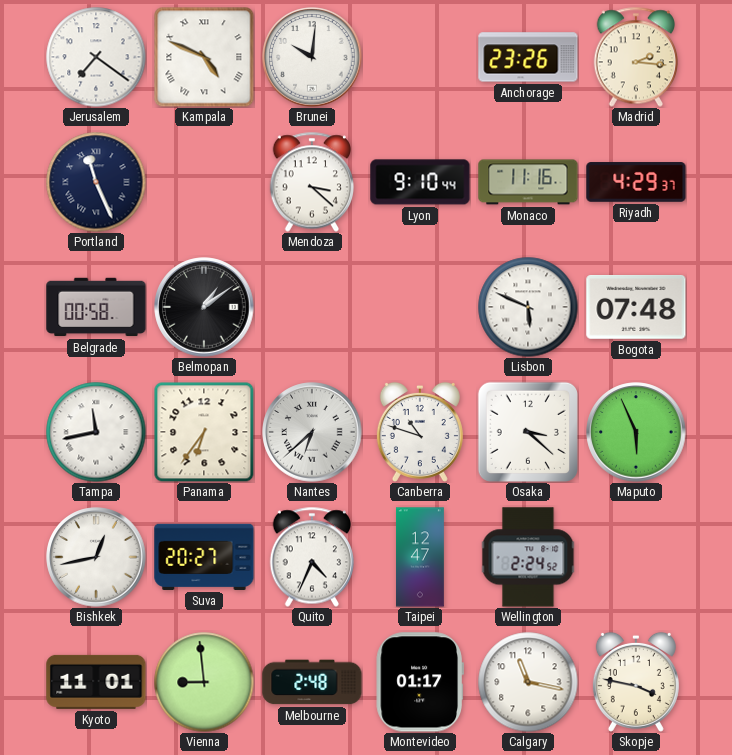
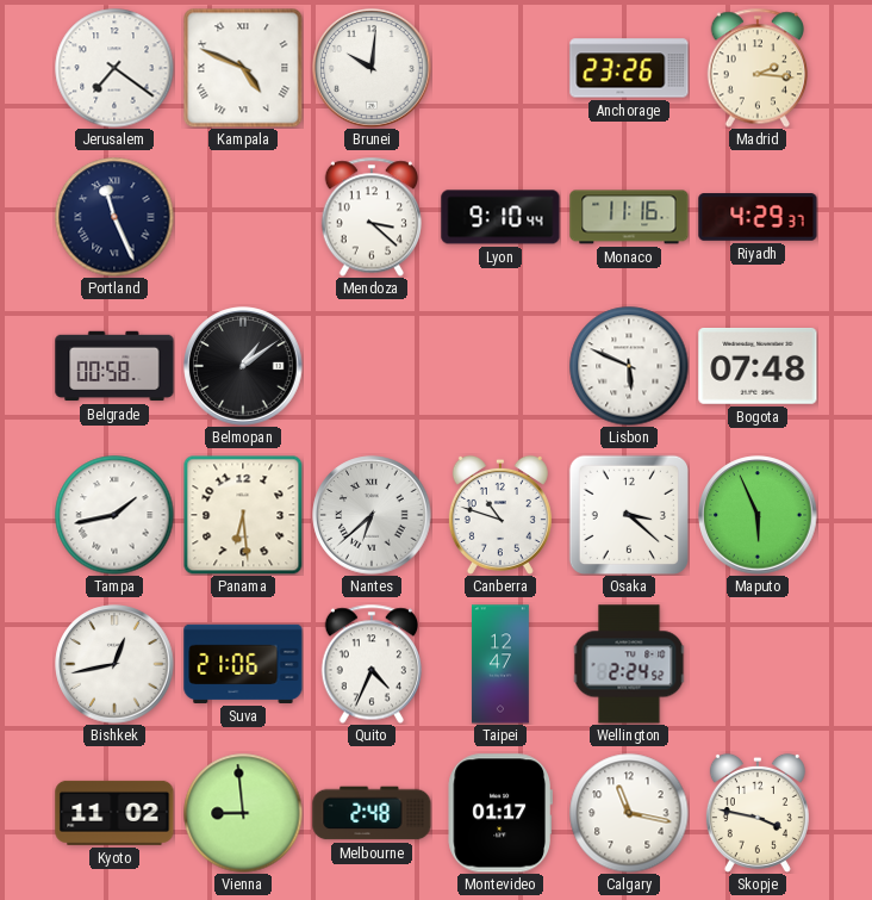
Tampa: 11:43 -> 1:43 (114, 515)
Panama: 6:36 -> 6:29 (243, 515)
Suva: 20:27 -> 21:06 (243, 664)
Kyoto: 11:01 -> 11:02 (114, 813)
